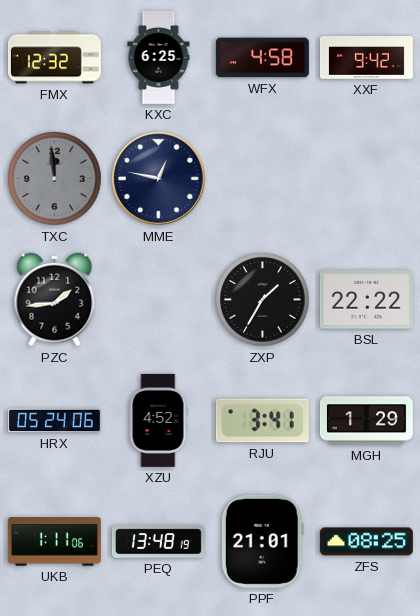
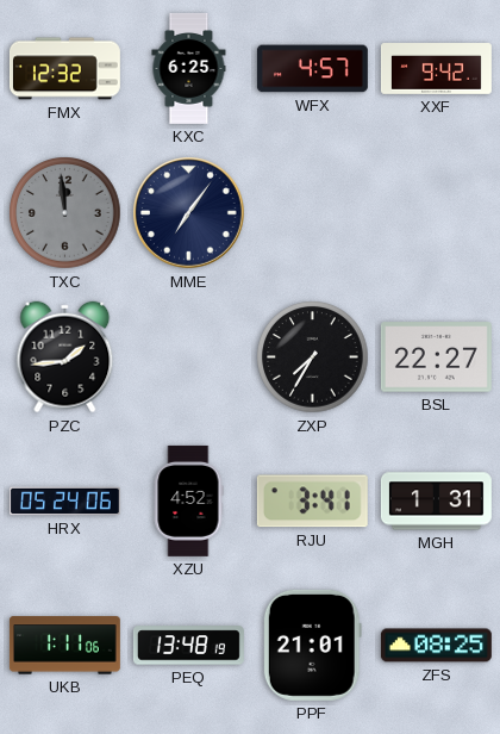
WFX: 4:58 -> 4:57 (312, 69)
MME: 12:47 -> 7:06 (189, 213)
ZXP: 1:35 -> 7:35 (313, 357)
BSL: 22:22 -> 22:27 (436, 357)
MGH: 1:29 -> 1:31 (436, 502)
